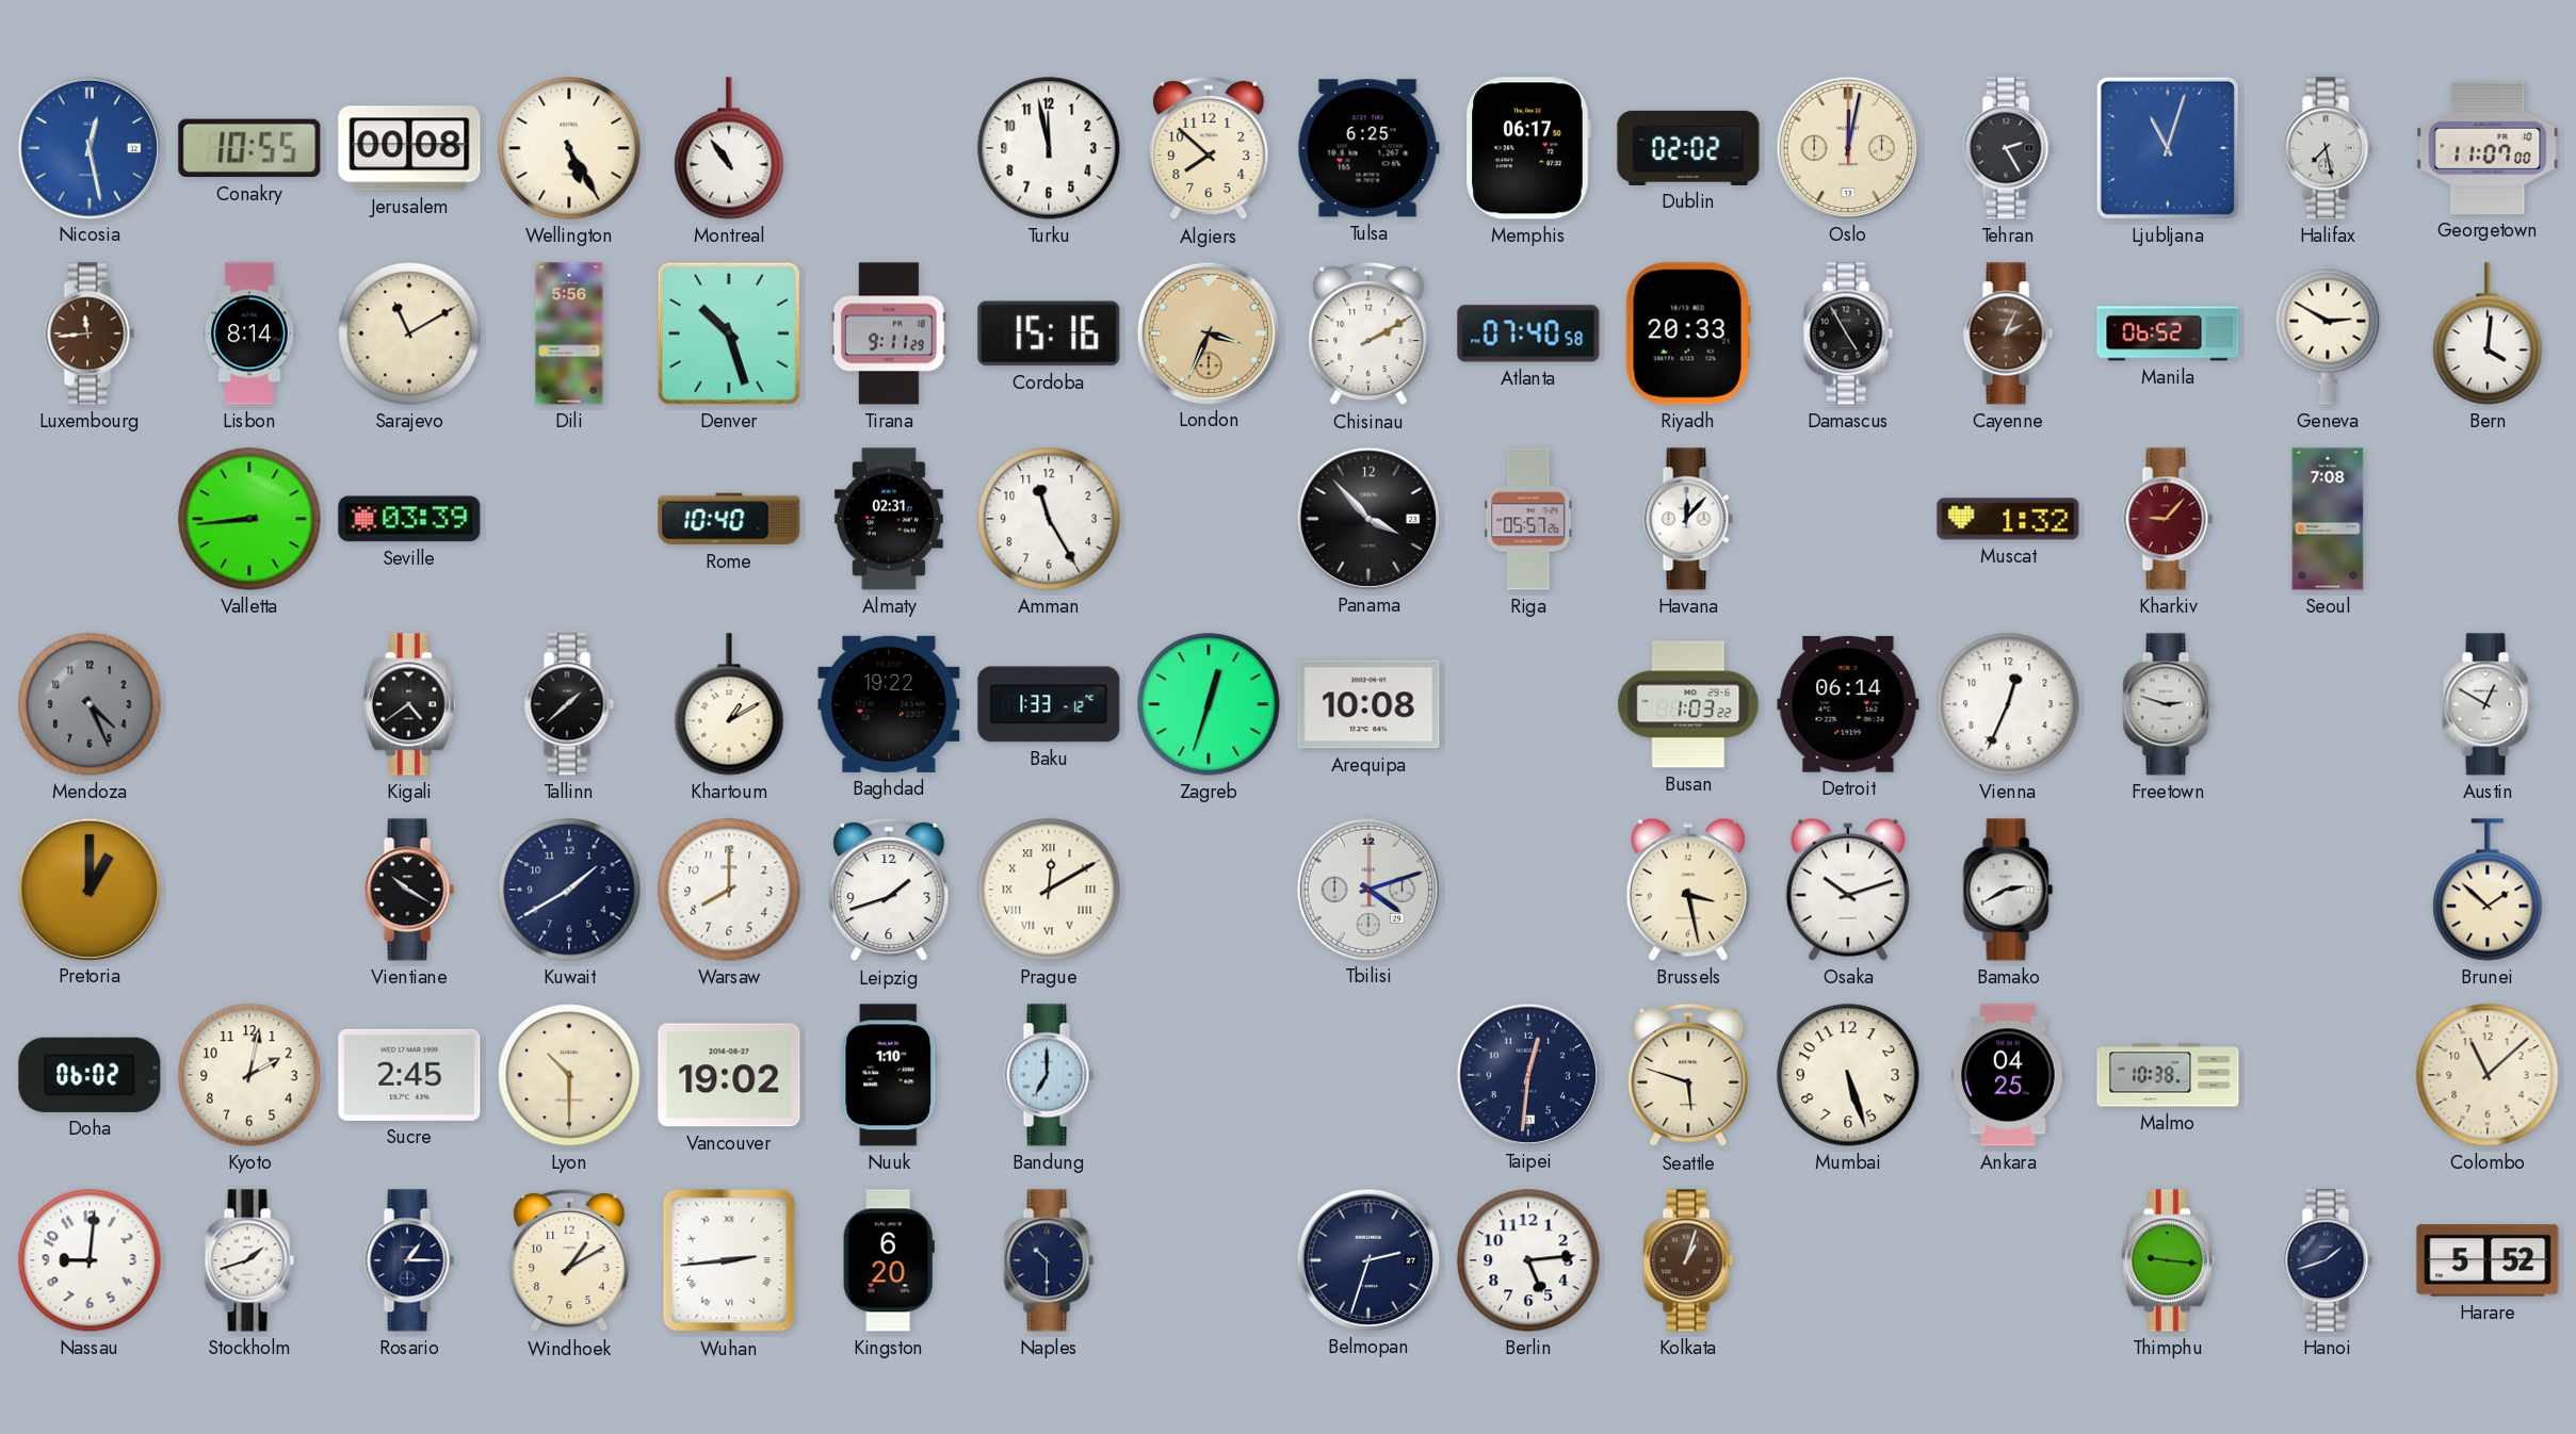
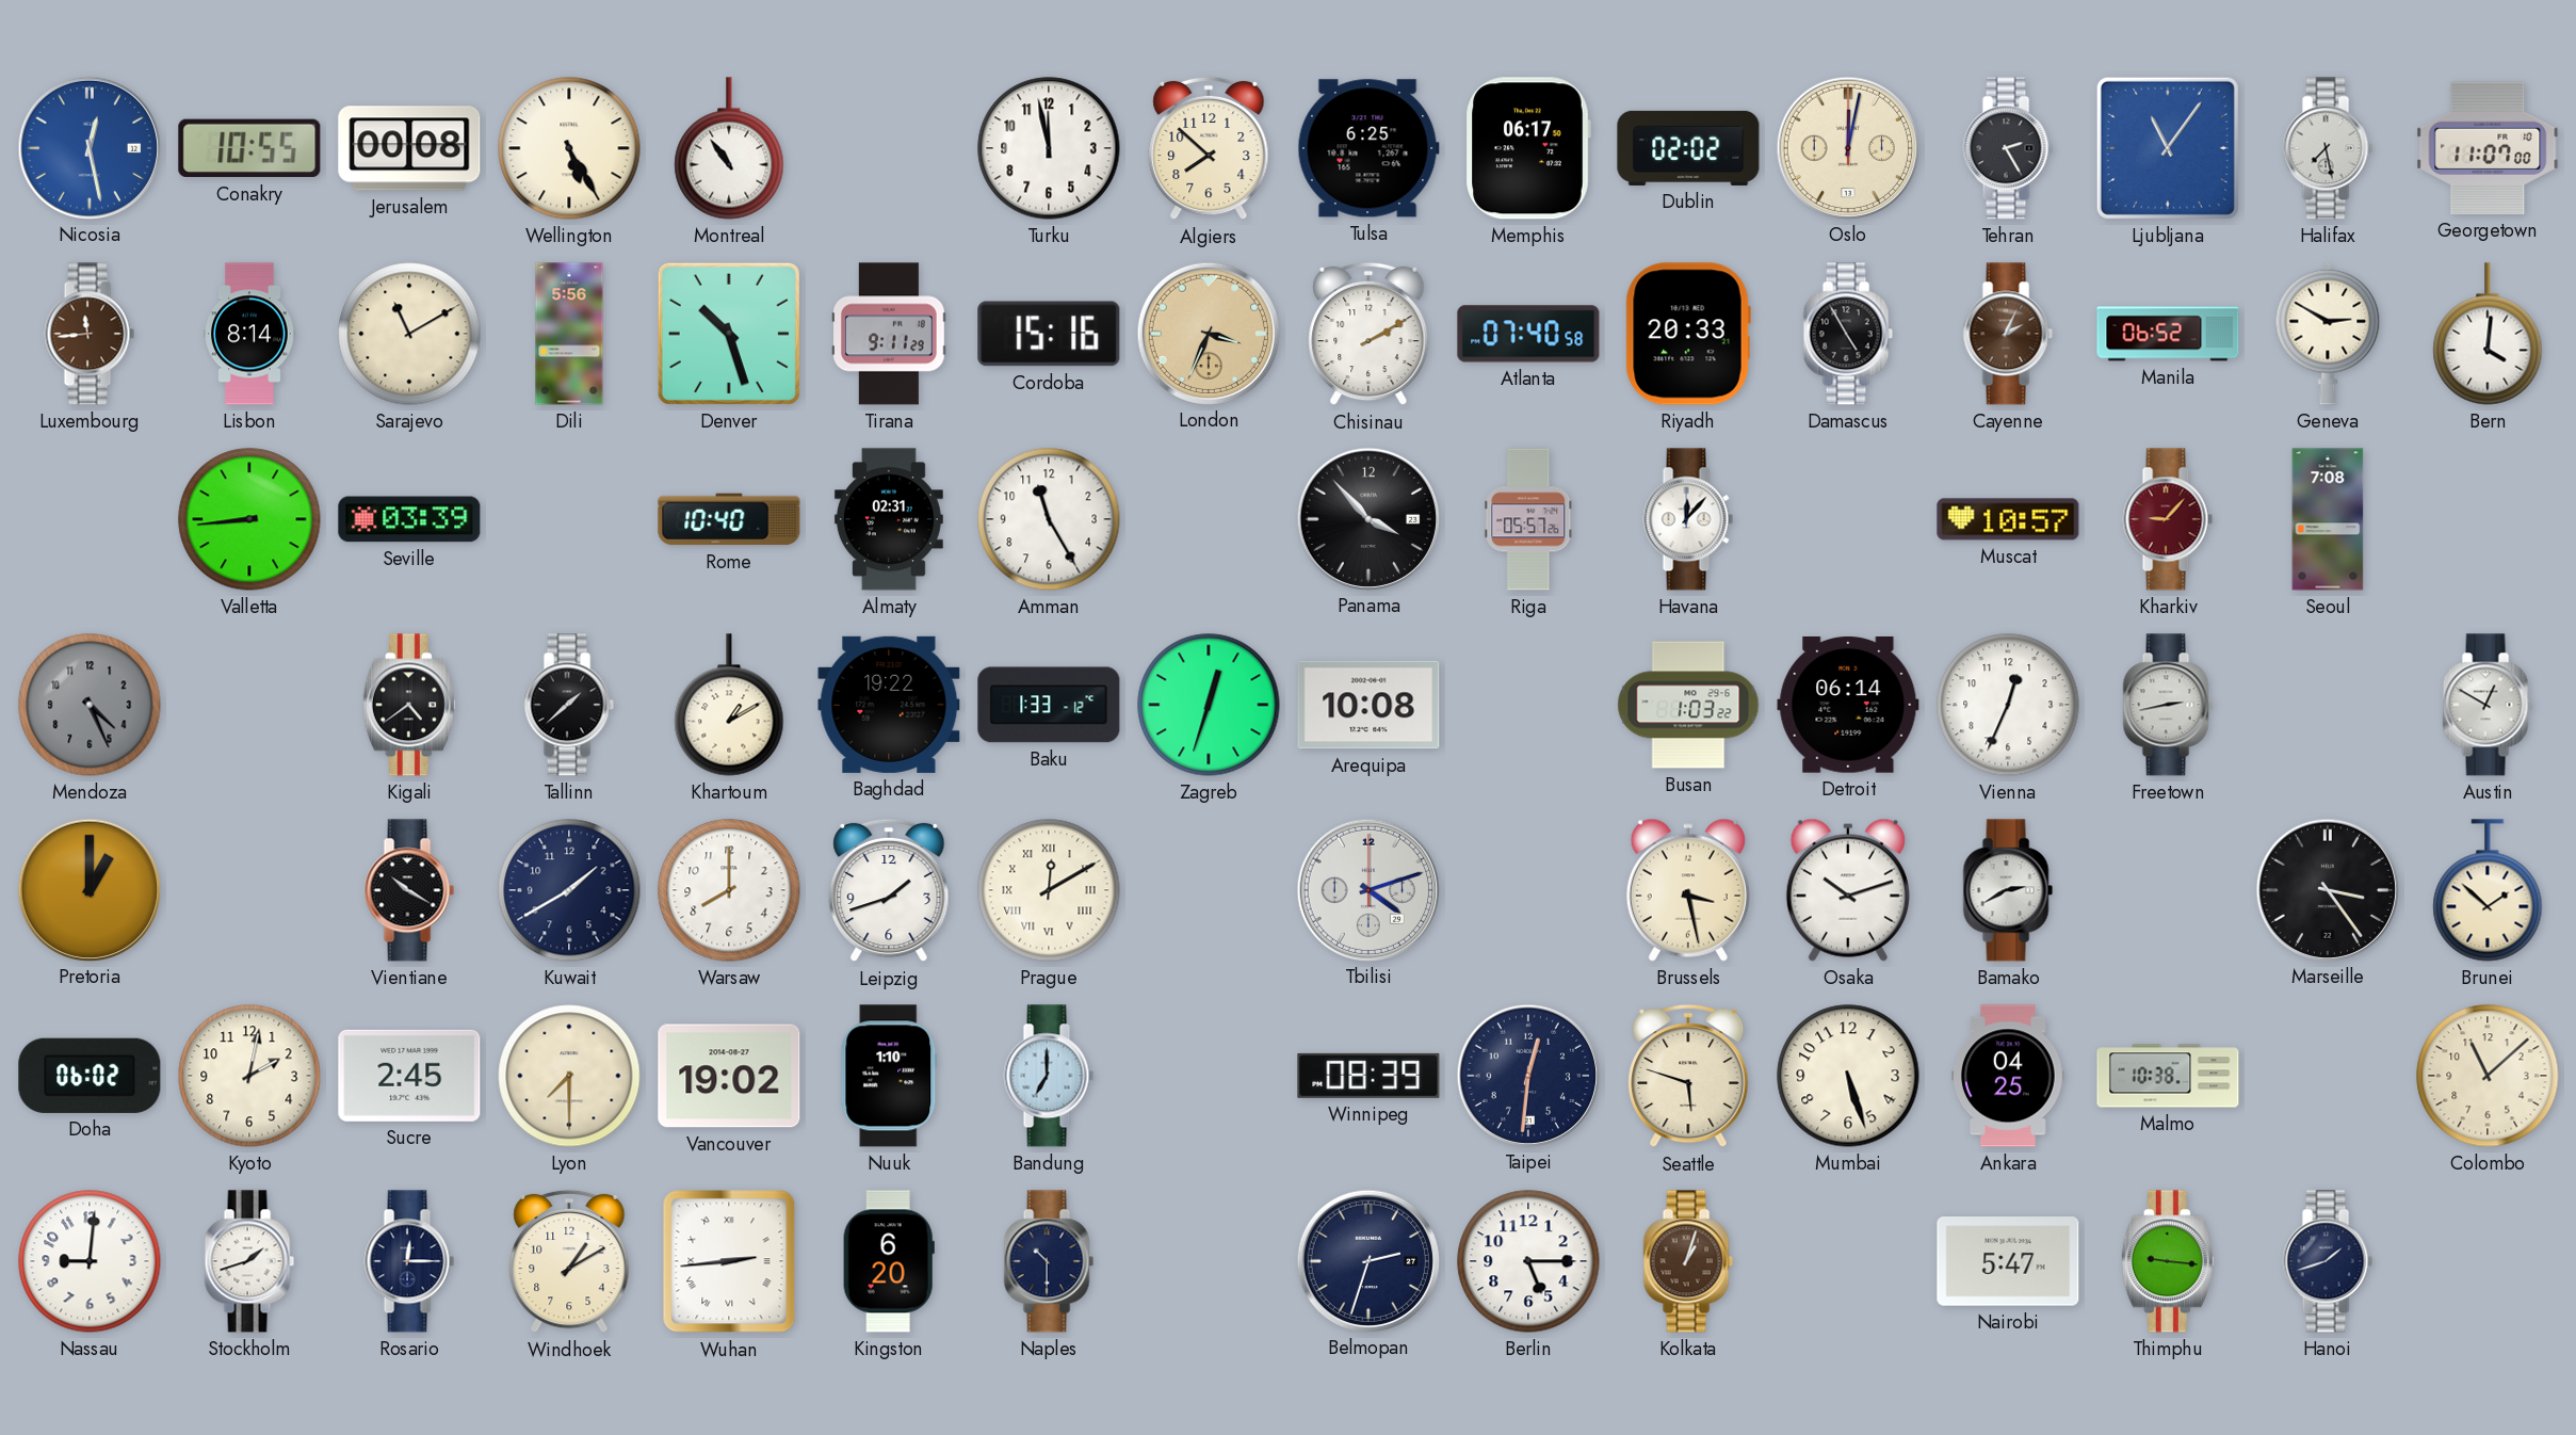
Ljubljana: 11:03 -> 11:06 (2168, 148)
Muscat: 1:32 -> 10:57 (2008, 519)
Freetown: 2:48 -> 2:43 (2168, 705)
Marseille: none -> 3:24 (2327, 889)
Lyon: 10:30 -> 7:30 (569, 1076)
Winnipeg: none -> 08:39 (1368, 1076)
Rosario: 1:15 -> 12:15 (409, 1261)
Berlin: 5:14 -> 5:15 (1528, 1261)
Nairobi: none -> 5:47 (2008, 1261)
Harare: 5:52 -> none (2488, 1260)
